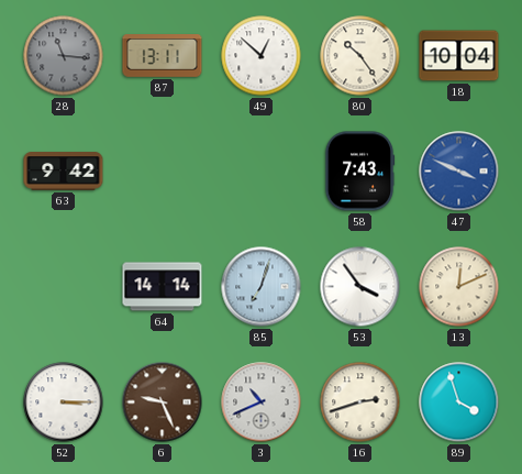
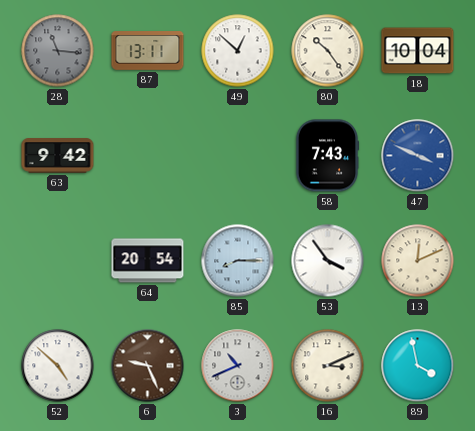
64: 14:14 -> 20:54 (148, 261)
85: 7:03 -> 8:15 (238, 261)
52: 3:15 -> 4:52 (58, 366)
16: 2:42 -> 3:11 (328, 366)
89: 3:57 -> 3:58 (418, 366)
